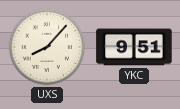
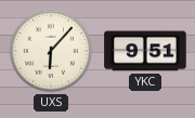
UXS: 8:07 -> 6:07 (51, 51)
